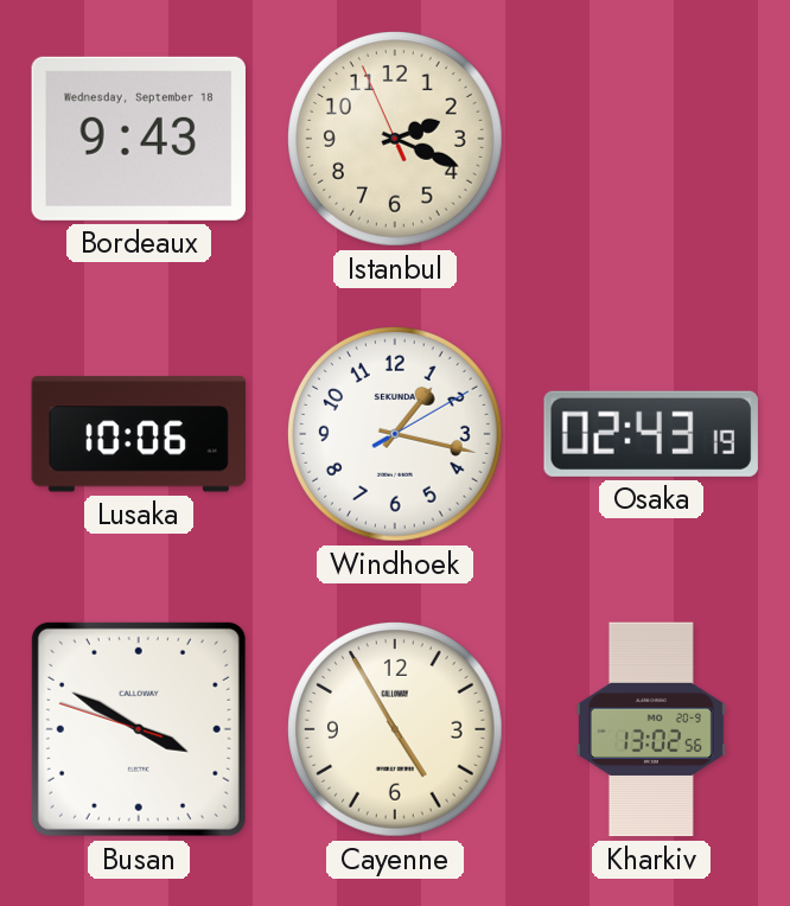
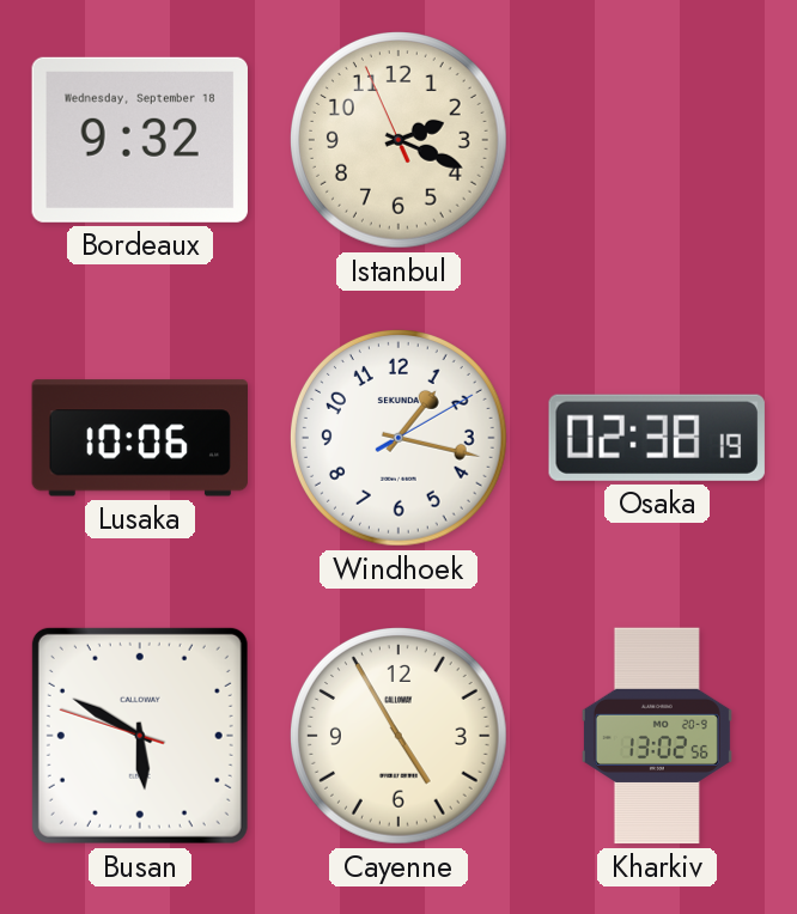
Bordeaux: 9:43 -> 9:32 (140, 140)
Osaka: 02:43 -> 02:38 (657, 438)
Busan: 3:49 -> 5:49 (140, 736)
